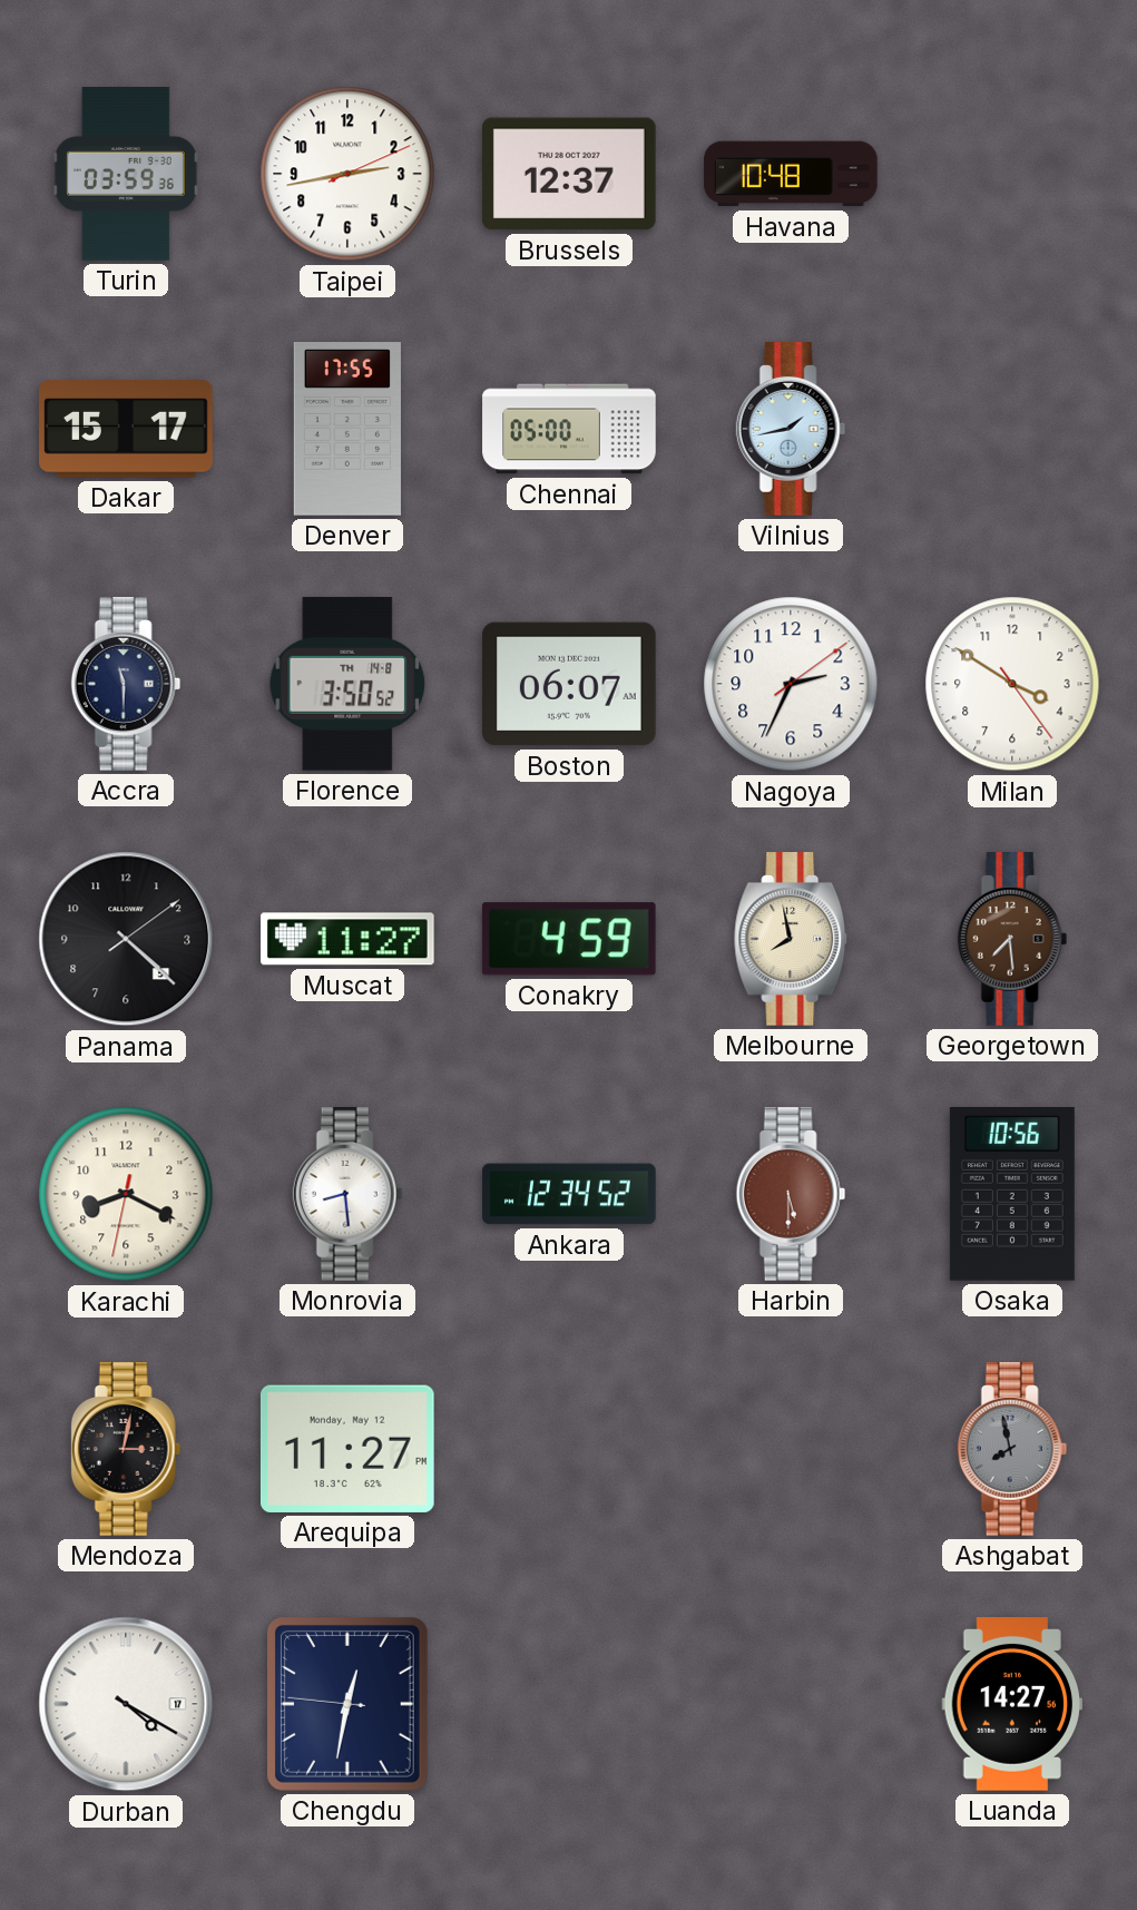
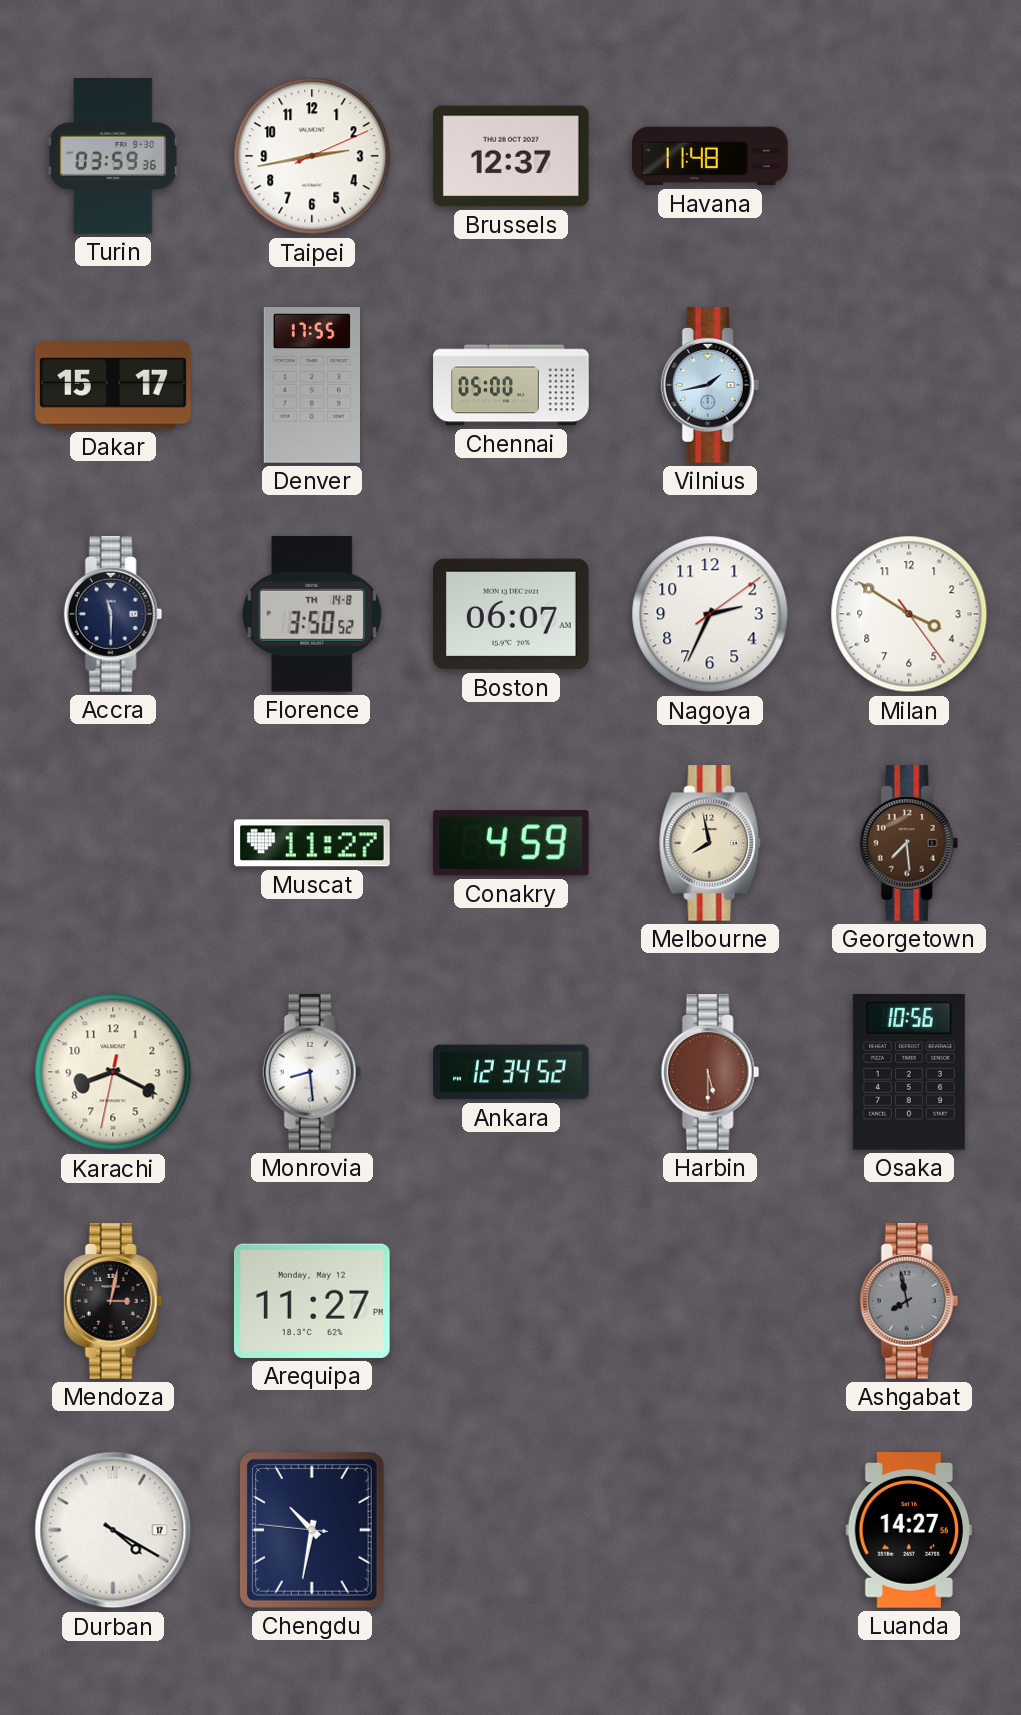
Havana: 10:48 -> 11:48 (710, 156)
Panama: 4:22 -> none (126, 939)
Chengdu: 12:31 -> 10:31 (312, 1530)
